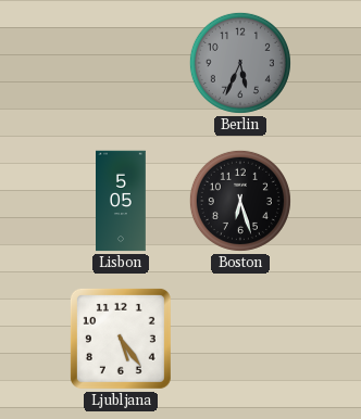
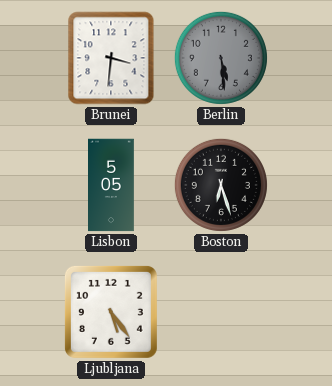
Brunei: none -> 3:31 (111, 58)
Berlin: 5:34 -> 5:29 (221, 58)
